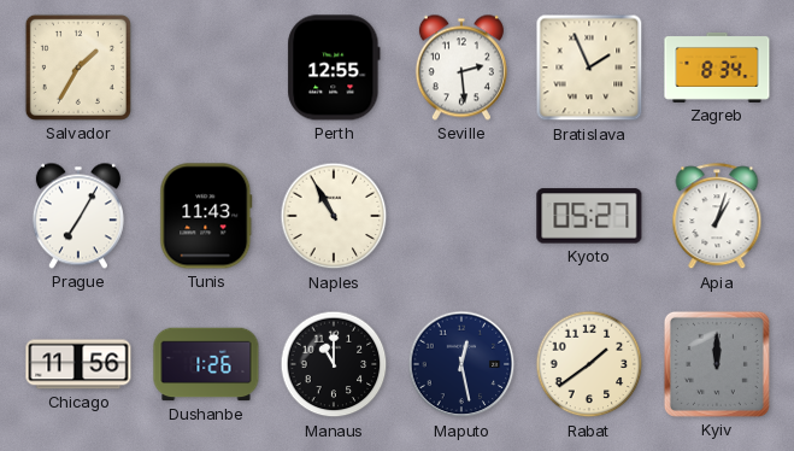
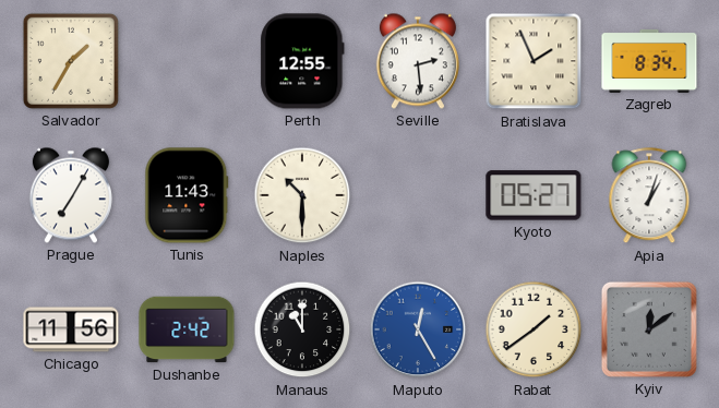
Naples: 10:55 -> 10:30 (302, 195)
Dushanbe: 1:26 -> 2:42 (187, 329)
Maputo: 12:28 -> 12:25 (418, 329)
Maputo dial: navy -> blue (418, 329)
Kyiv: 12:00 -> 12:09 (649, 329)
